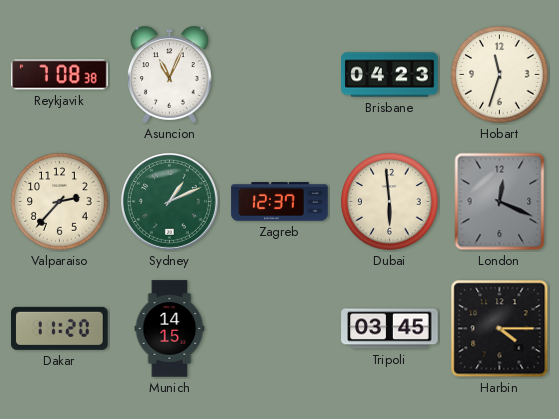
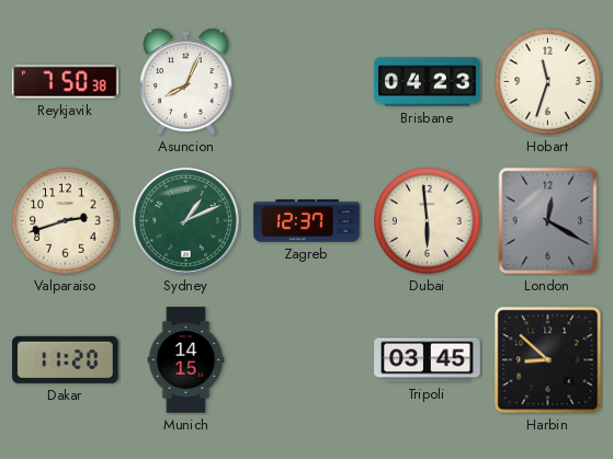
Reykjavik: 7:08 -> 7:50 (66, 82)
Asuncion: 11:04 -> 8:04 (186, 81)
Valparaiso: 2:37 -> 2:42 (66, 221)
London: 12:19 -> 12:20 (548, 221)
Harbin: 4:15 -> 8:52 (548, 360)
